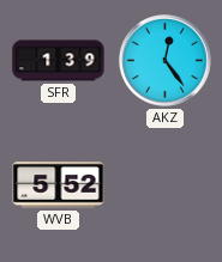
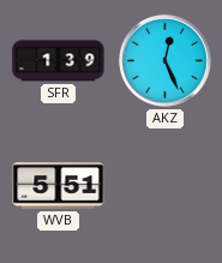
AKZ: 12:24 -> 12:26 (166, 61)
WVB: 5:52 -> 5:51 (59, 186)
